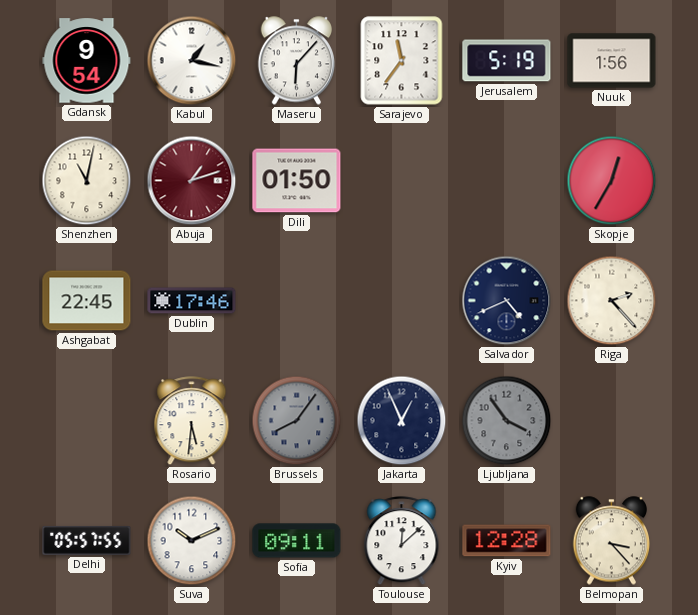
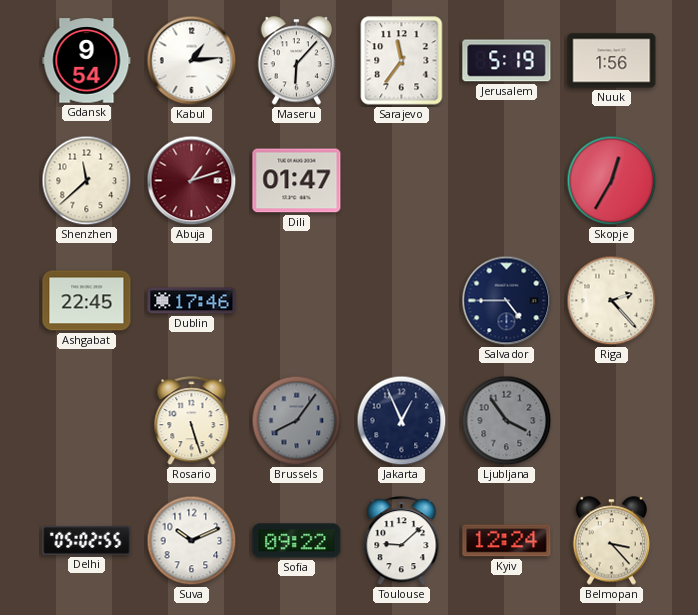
Kabul: 1:17 -> 1:14 (192, 61)
Shenzhen: 11:02 -> 11:38 (87, 181)
Dili: 01:50 -> 01:47 (297, 181)
Salvador: 4:41 -> 4:45 (507, 301)
Rosario: 5:31 -> 5:27 (192, 421)
Delhi: 05:57 -> 05:02 (87, 540)
Sofia: 09:11 -> 09:22 (297, 541)
Toulouse: 12:08 -> 9:08 (402, 541)
Kyiv: 12:28 -> 12:24 (507, 541)
